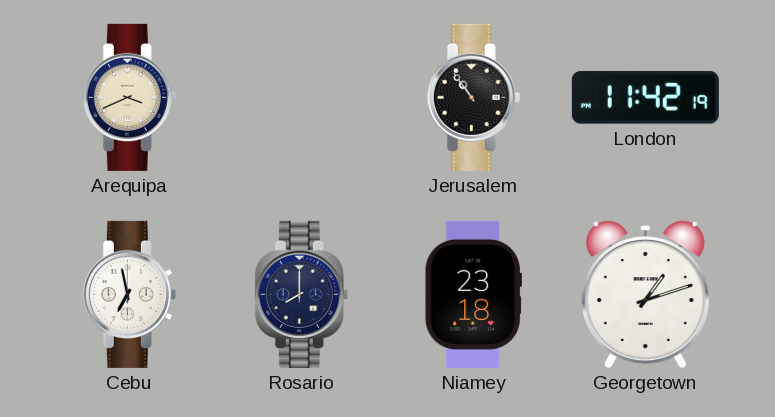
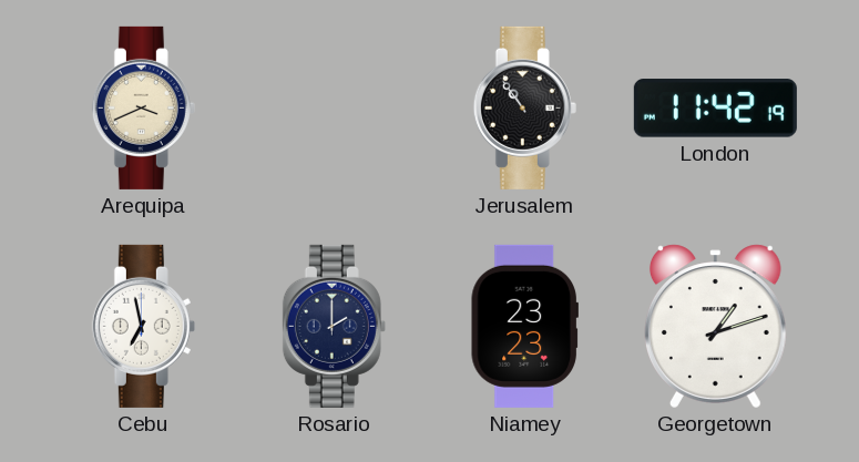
Rosario: 8:00 -> 2:00 (334, 326)
Niamey: 23:18 -> 23:23 (524, 326)
